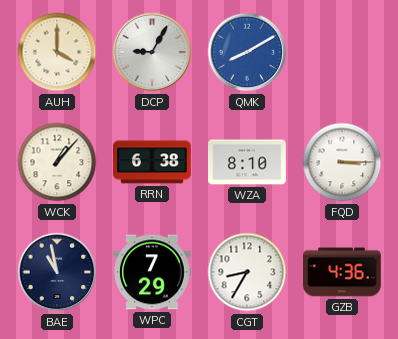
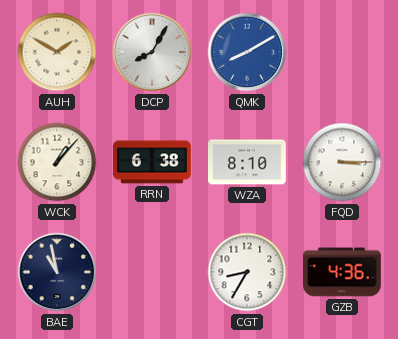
AUH: 4:00 -> 1:50 (57, 52)
DCP: 9:05 -> 8:05 (152, 52)
WPC: 7:29 -> none (153, 272)
